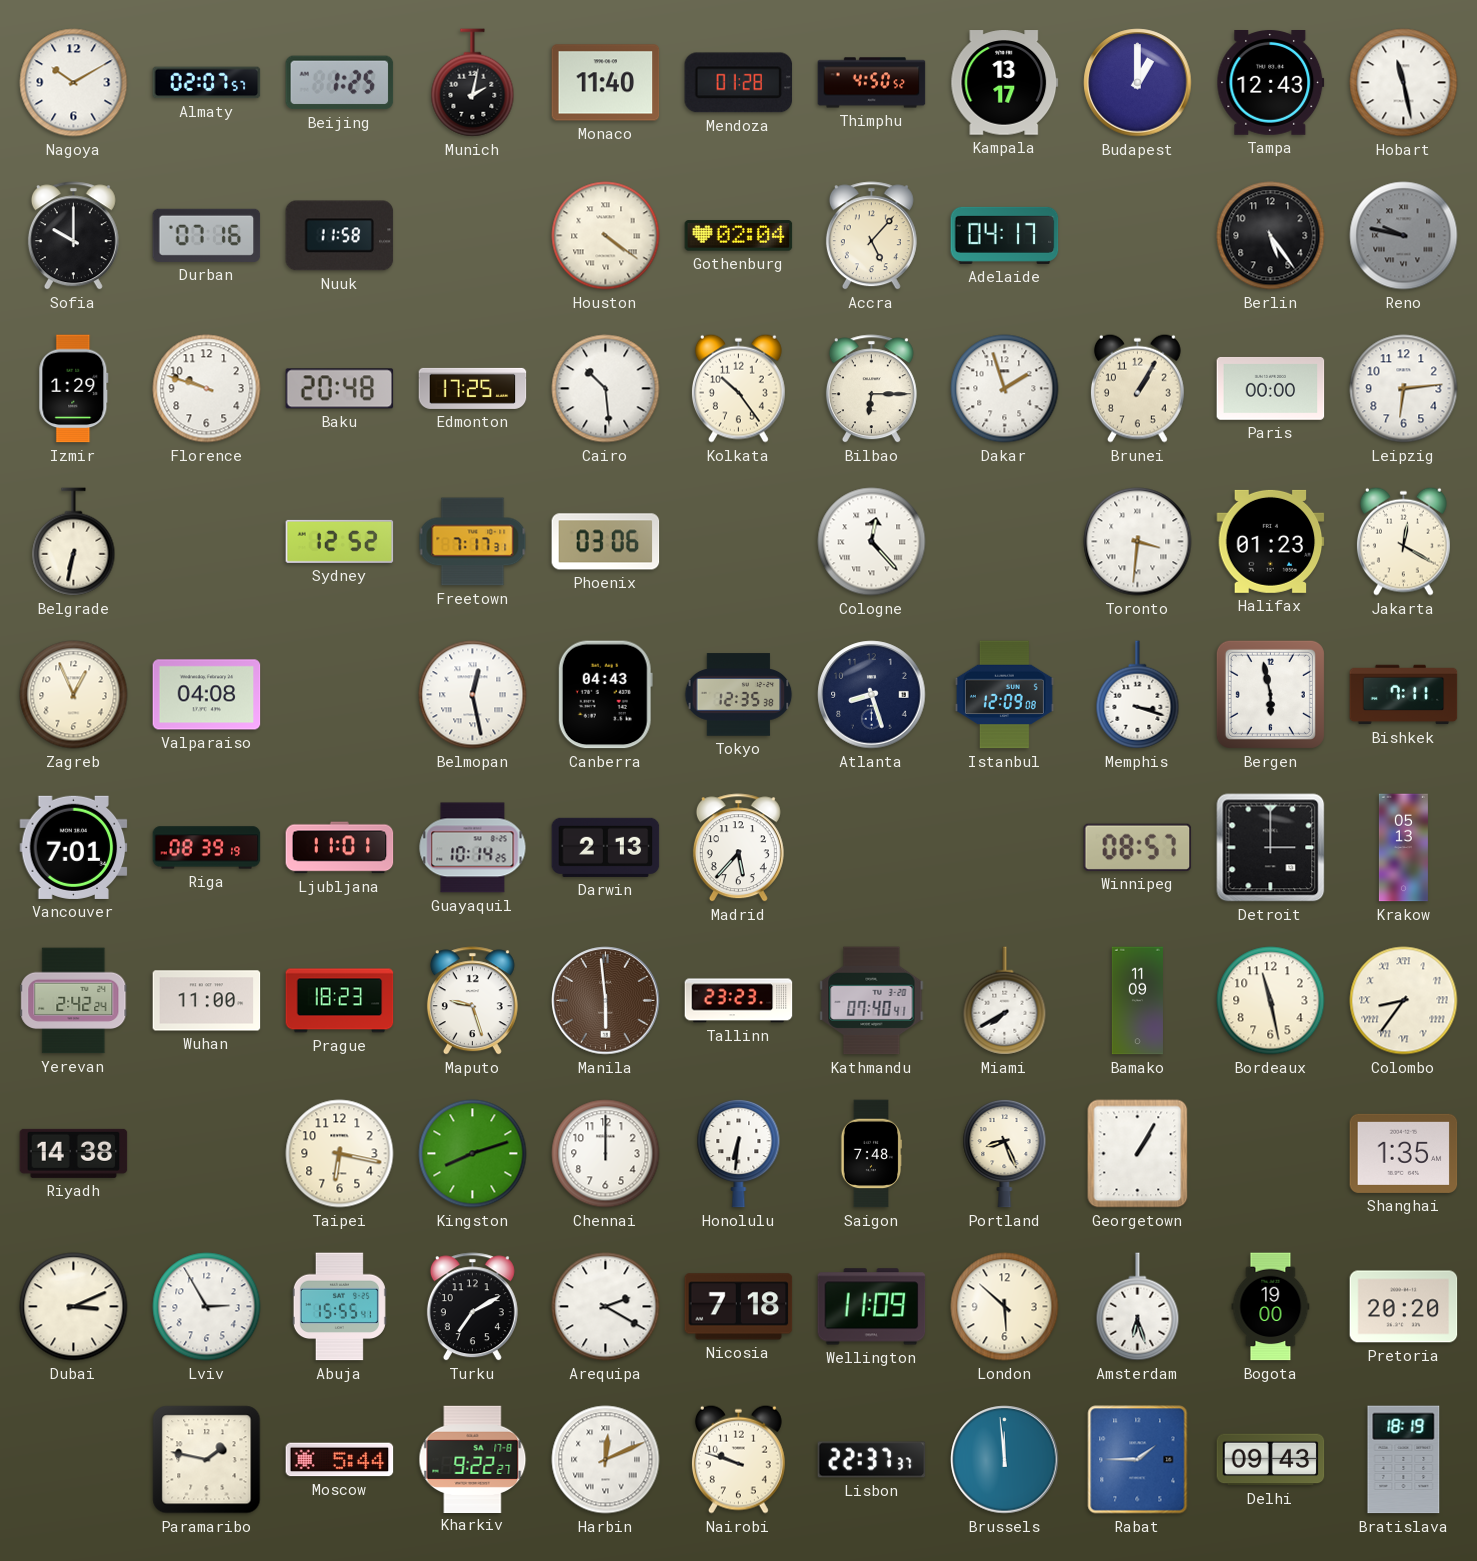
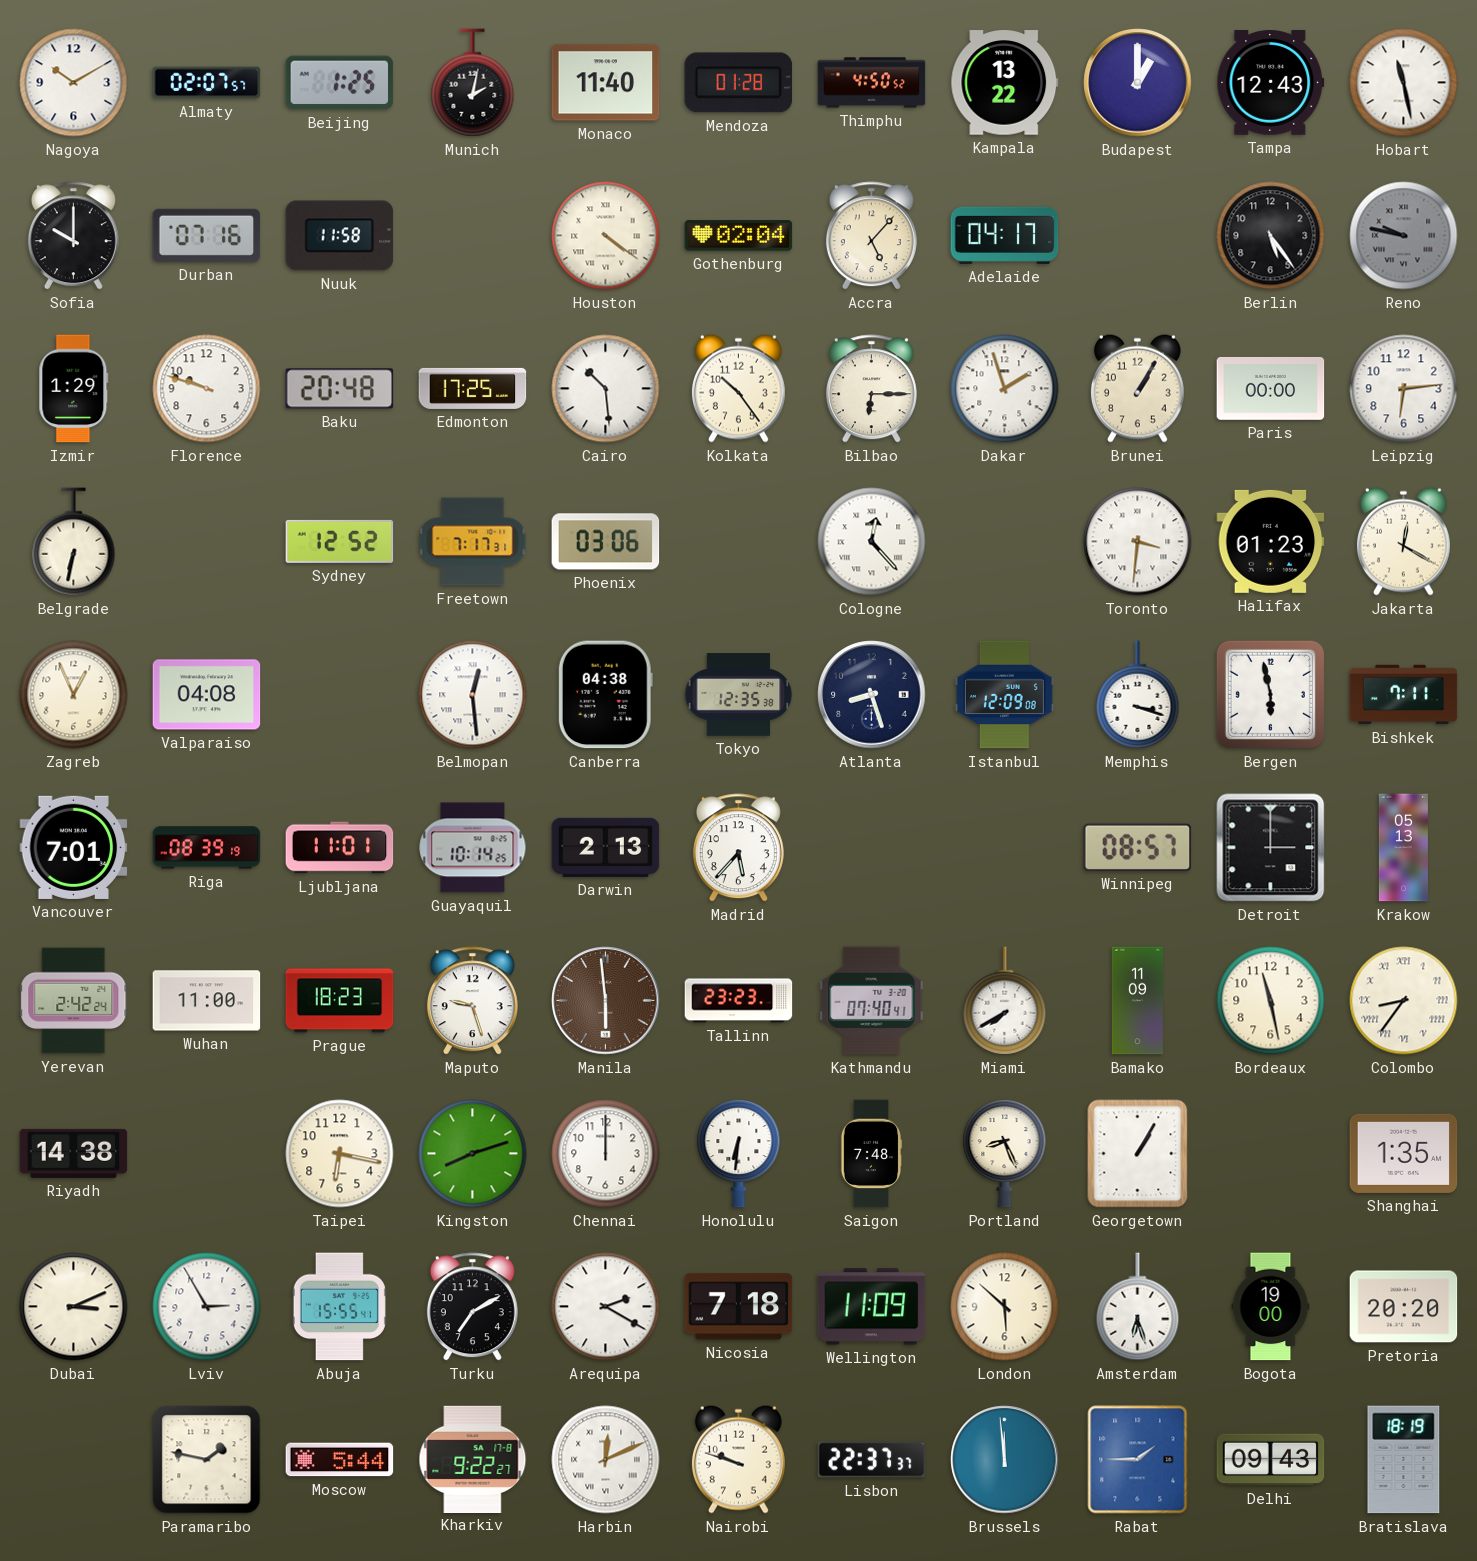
Kampala: 13:17 -> 13:22 (1005, 83)
Belmopan: 12:28 -> 12:29 (473, 695)
Canberra: 04:43 -> 04:38 (605, 695)
